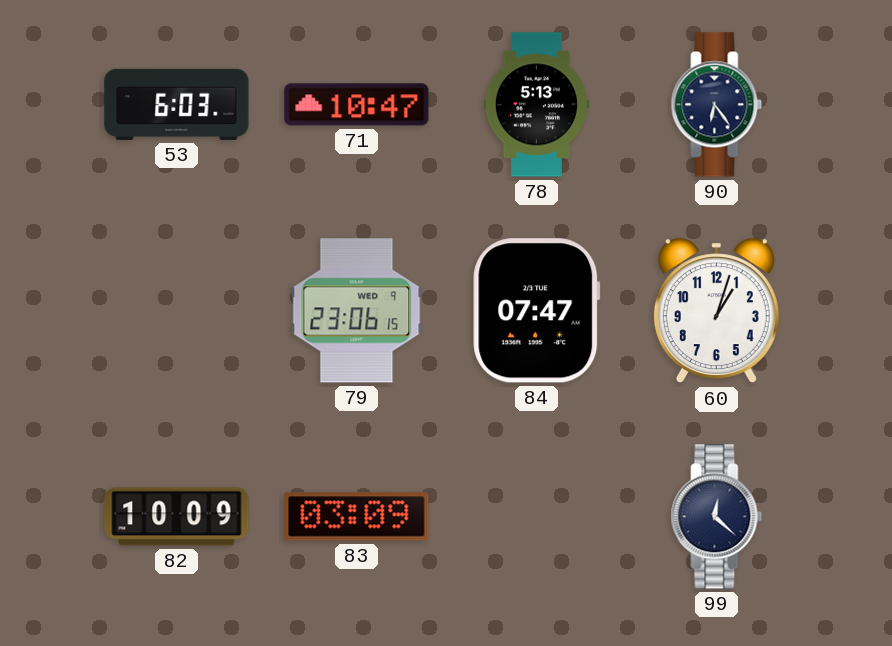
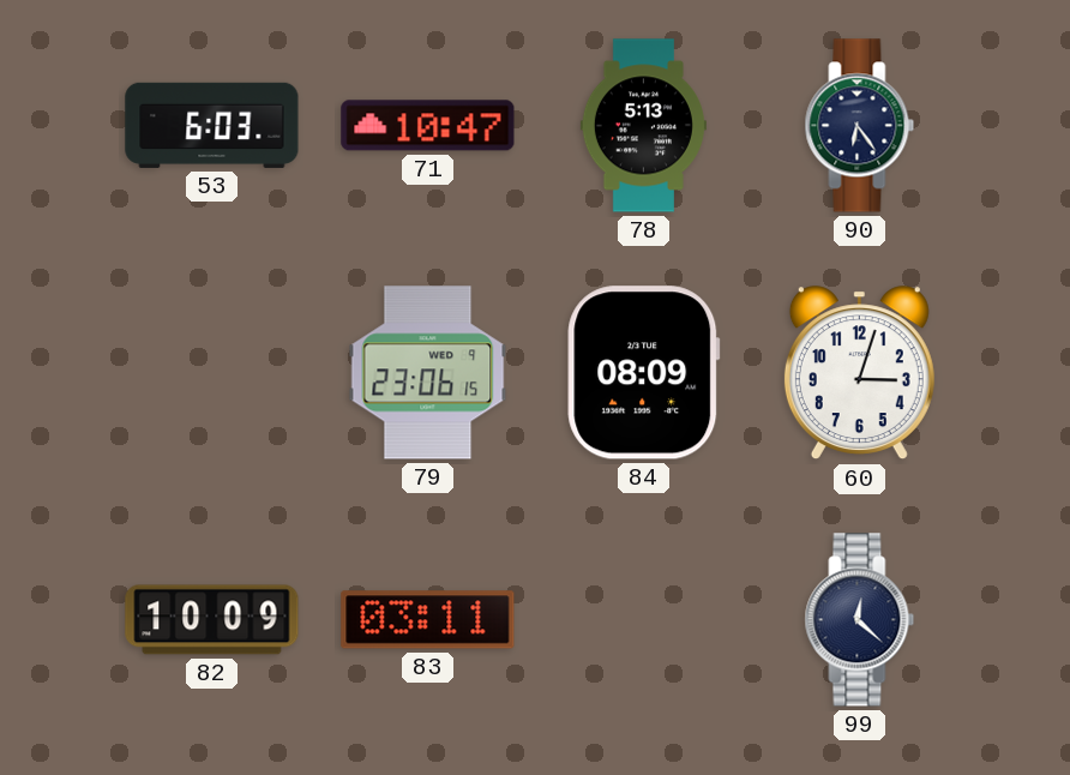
84: 07:47 -> 08:09 (644, 373)
60: 1:03 -> 3:03 (859, 373)
83: 03:09 -> 03:11 (428, 620)
